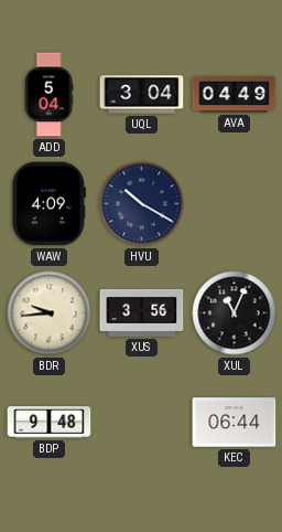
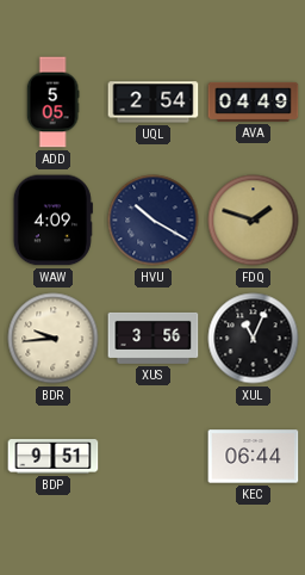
ADD: 5:04 -> 5:05 (52, 103)
UQL: 3:04 -> 2:54 (154, 103)
FDQ: none -> 1:48 (254, 221)
BDP: 9:48 -> 9:51 (54, 457)
